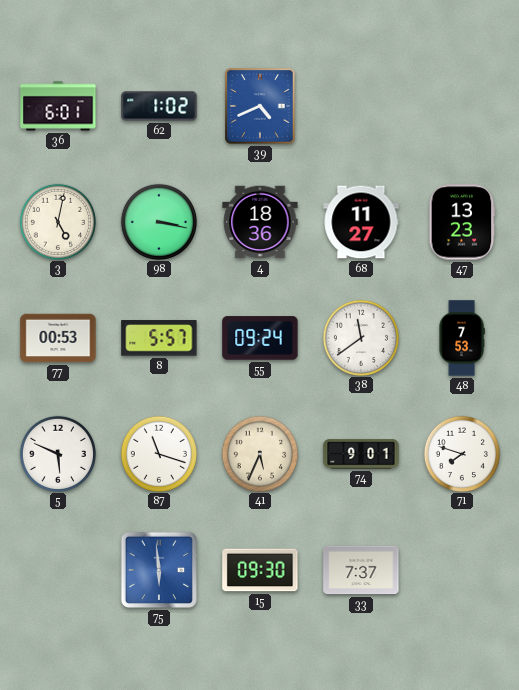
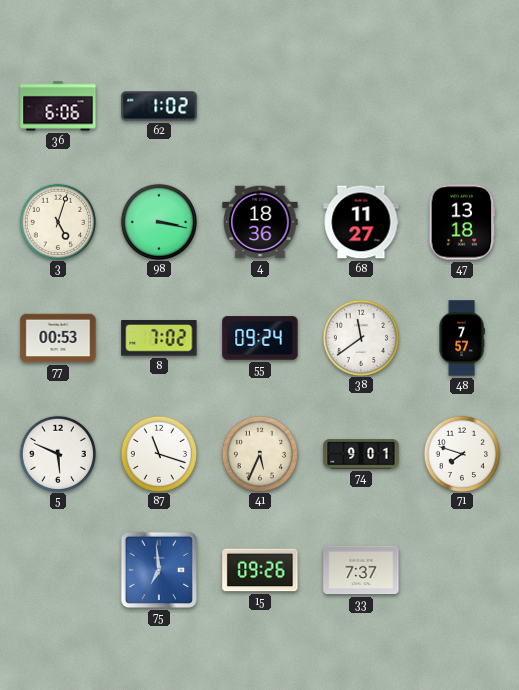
36: 6:01 -> 6:06 (58, 106)
39: 4:41 -> none (260, 106)
3: 5:02 -> 5:03 (57, 221)
47: 13:23 -> 13:18 (462, 222)
8: 5:57 -> 7:02 (159, 338)
48: 7:53 -> 7:57 (462, 338)
75: 5:59 -> 6:59 (159, 570)
15: 09:30 -> 09:26 (260, 570)
